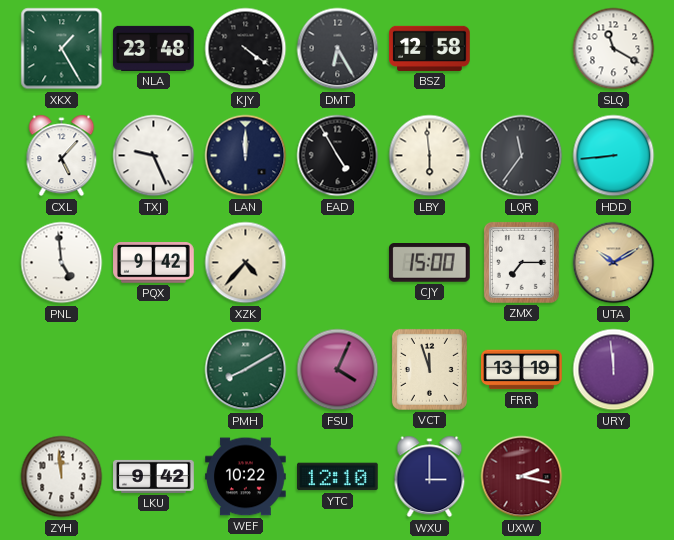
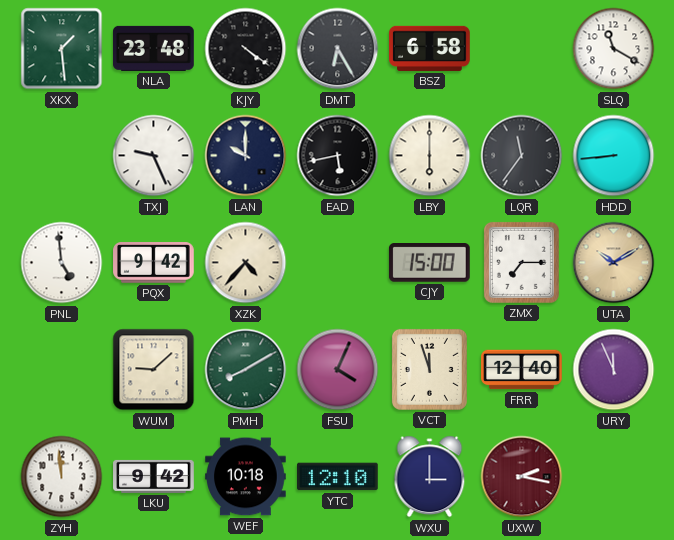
XKX: 1:25 -> 1:29 (62, 49)
BSZ: 12:58 -> 6:58 (430, 48)
CXL: 5:07 -> none (62, 156)
LAN: 12:00 -> 10:00 (246, 156)
EAD: 4:55 -> 5:43 (338, 156)
LBY: 5:59 -> 6:00 (430, 156)
WUM: none -> 9:08 (154, 370)
FRR: 13:19 -> 12:40 (522, 370)
URY: 11:59 -> 11:56 (614, 370)
WEF: 10:22 -> 10:18 (246, 477)
